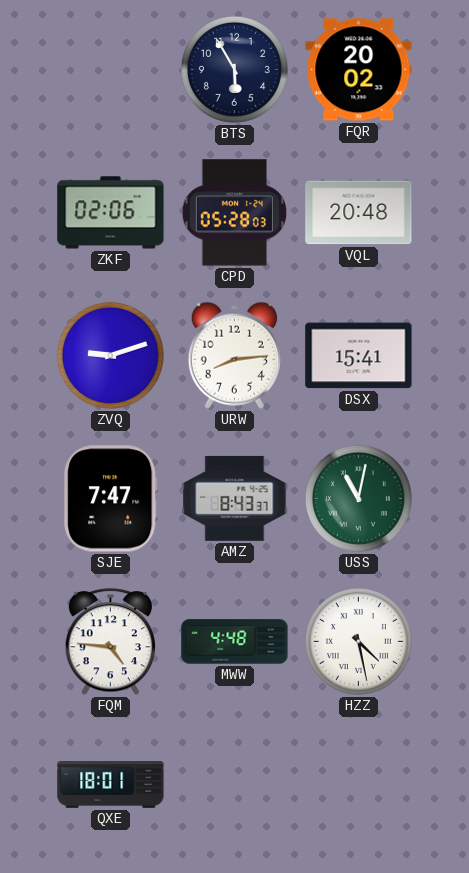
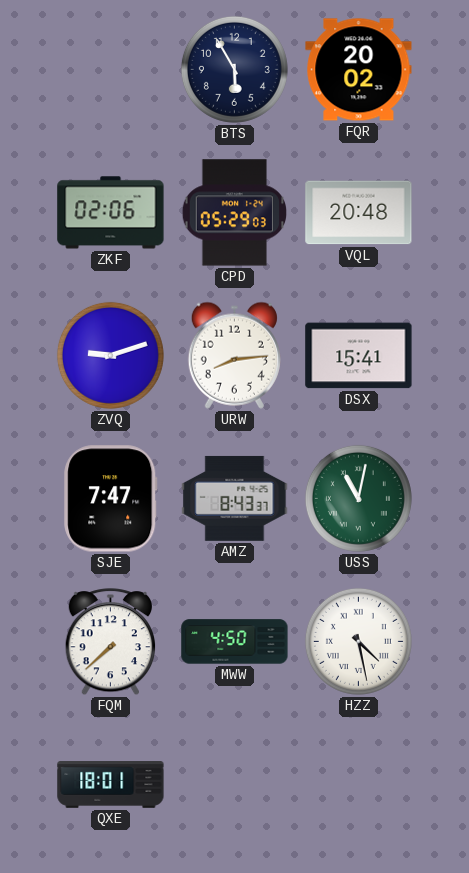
CPD: 05:28 -> 05:29 (235, 213)
FQM: 4:46 -> 7:38 (111, 642)
MWW: 4:48 -> 4:50 (235, 642)
